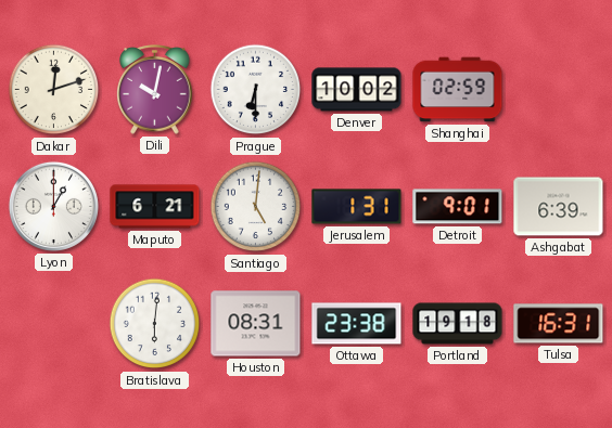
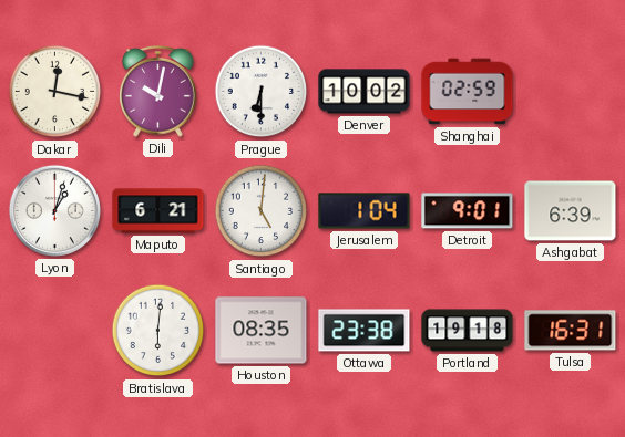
Dakar: 12:12 -> 12:17 (55, 92)
Lyon: 1:00 -> 1:03 (54, 210)
Jerusalem: 1:31 -> 1:04 (365, 211)
Houston: 08:31 -> 08:35 (262, 331)
